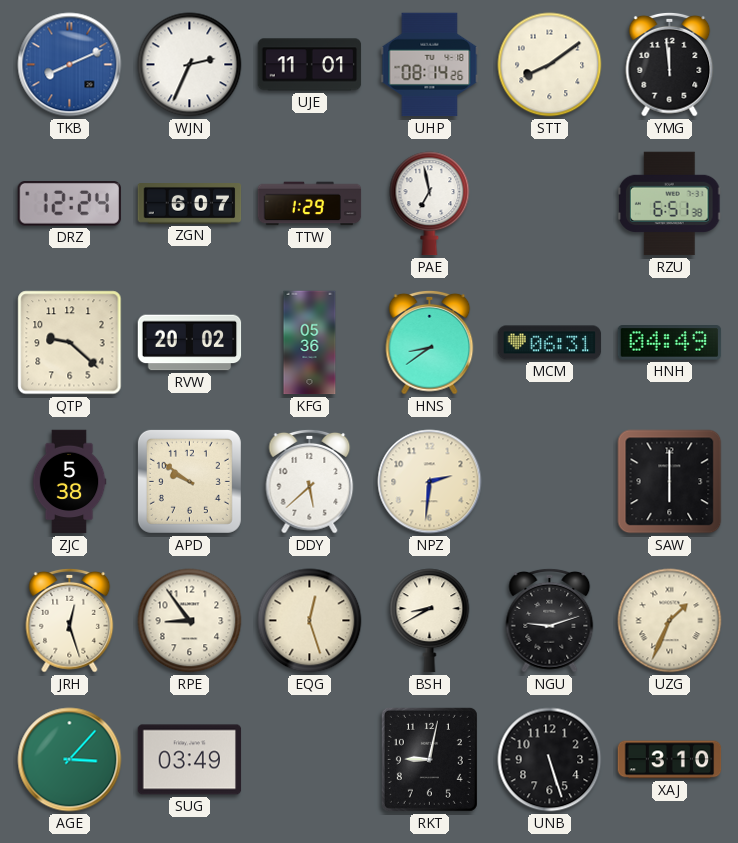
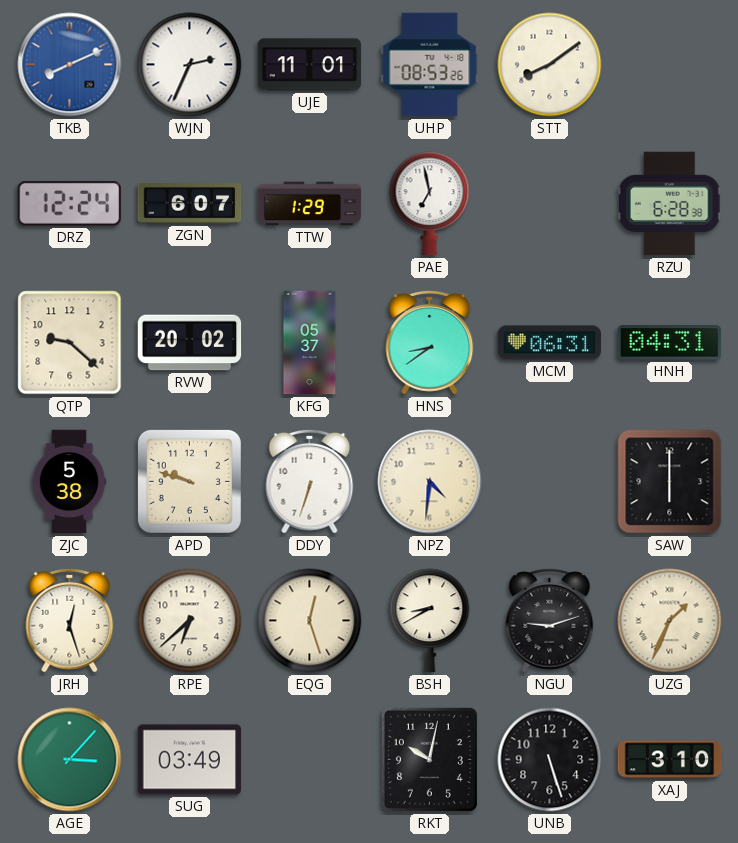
UHP: 08:14 -> 08:53 (430, 65)
YMG: 11:59 -> none (670, 64)
RZU: 6:51 -> 6:28 (670, 204)
KFG: 05:36 -> 05:37 (310, 343)
HNH: 04:49 -> 04:31 (670, 343)
APD: 9:51 -> 9:48 (189, 481)
DDY: 5:38 -> 6:33 (310, 481)
NPZ: 2:31 -> 4:31 (430, 482)
RPE: 8:54 -> 6:38 (190, 621)
RKT: 9:02 -> 10:02 (429, 759)
